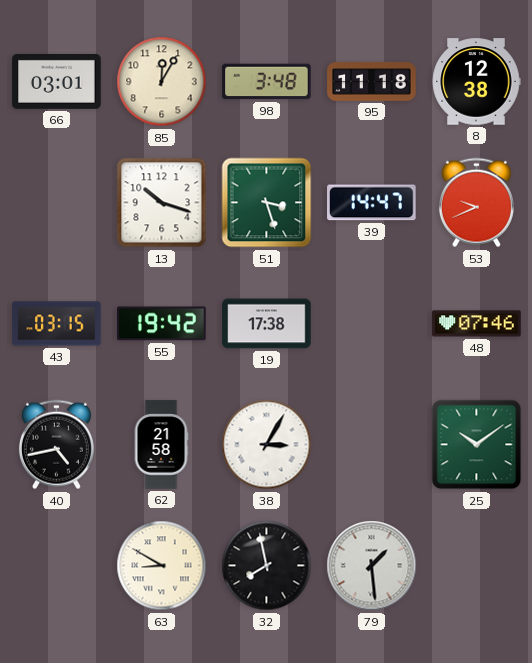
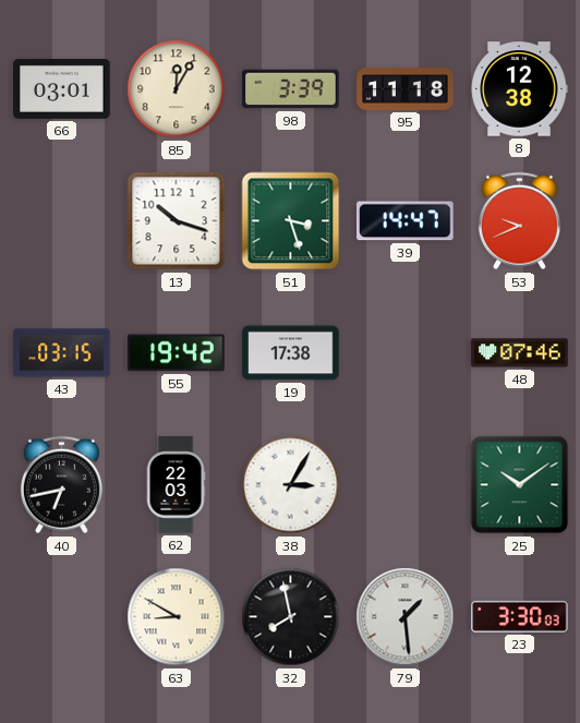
98: 3:48 -> 3:39 (291, 89)
40: 4:43 -> 6:43 (61, 485)
62: 21:58 -> 22:03 (176, 485)
23: none -> 3:30 (520, 616)
